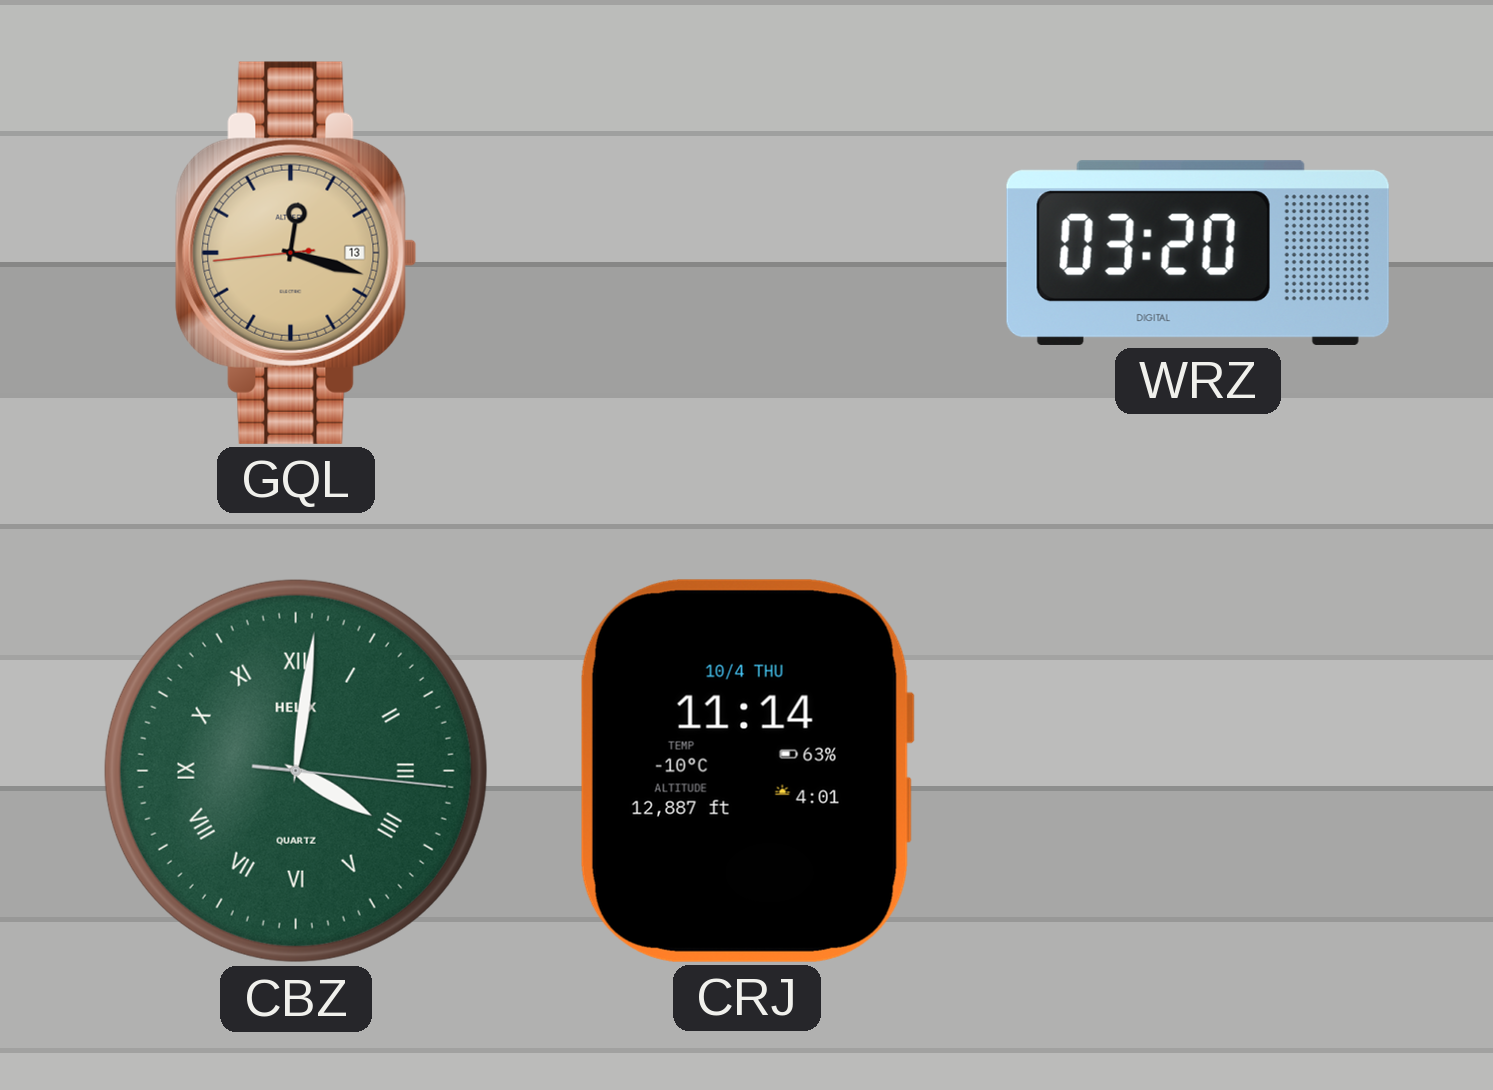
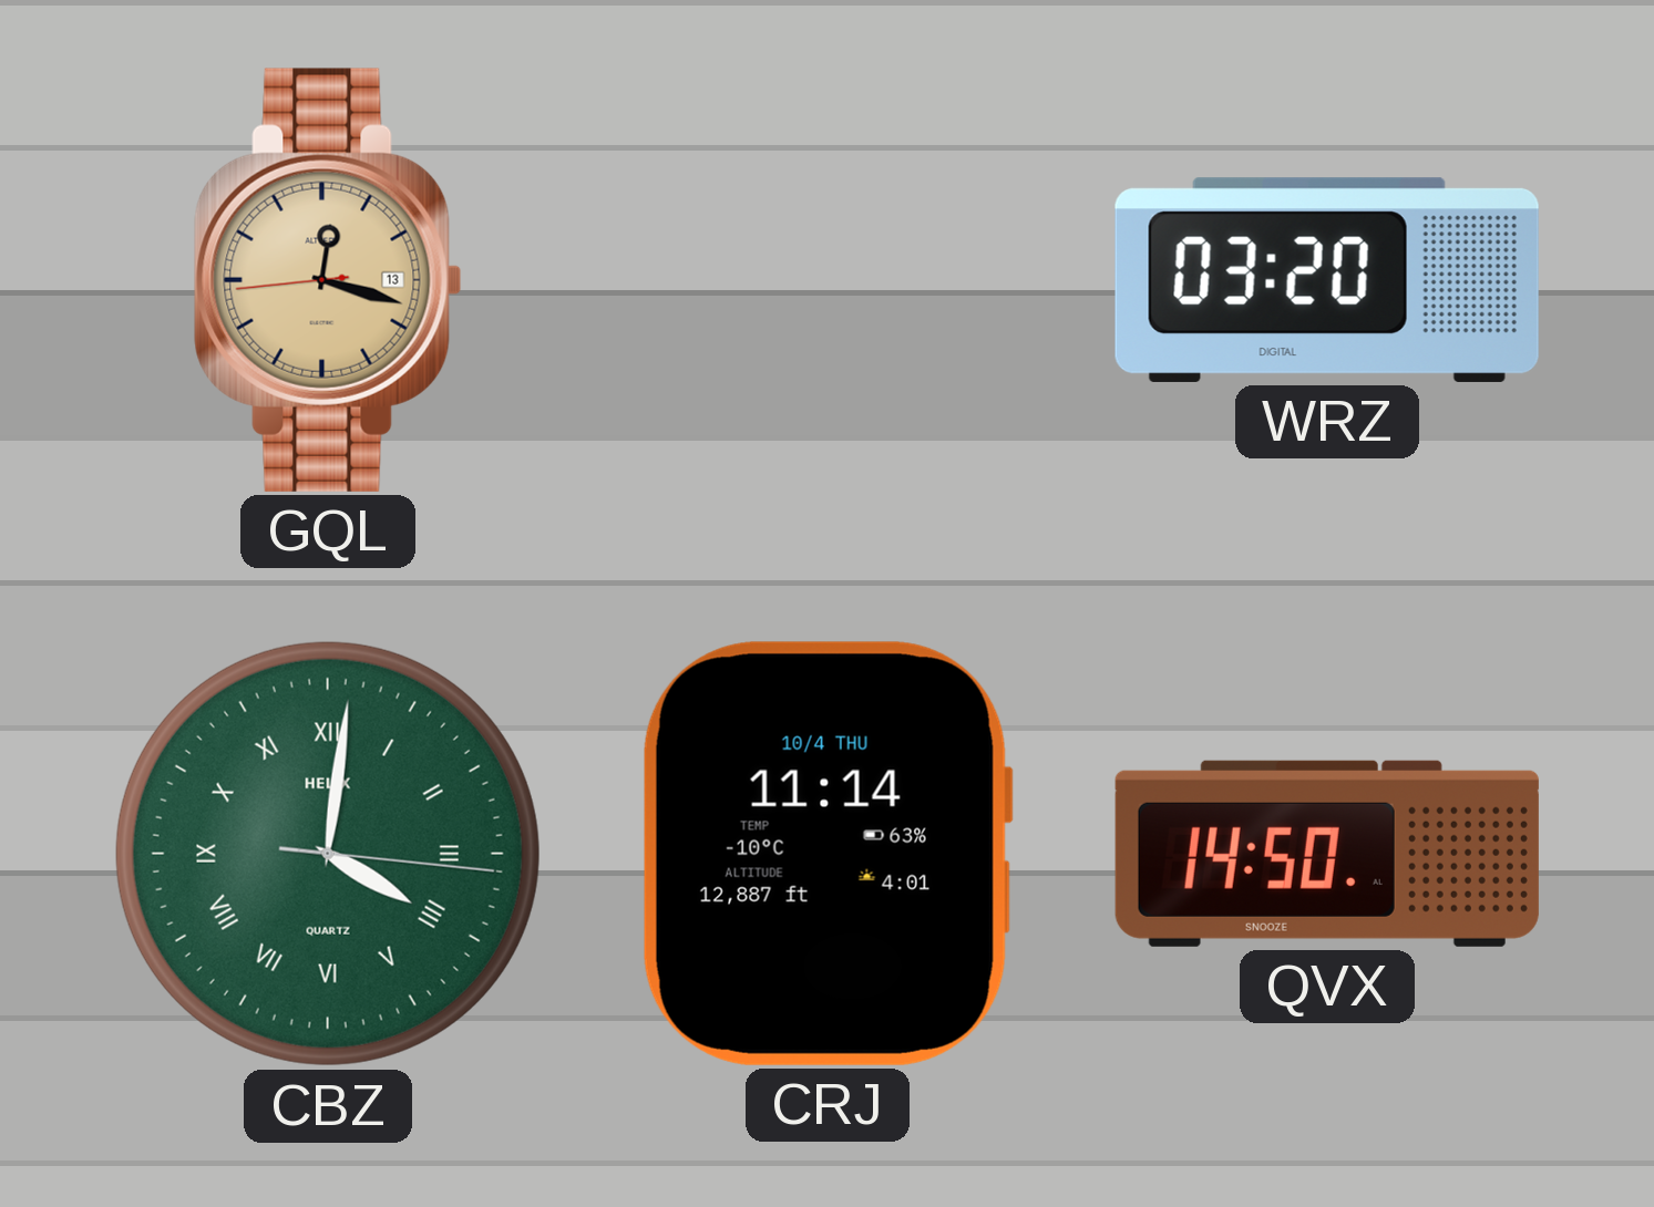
QVX: none -> 14:50 (1327, 854)
